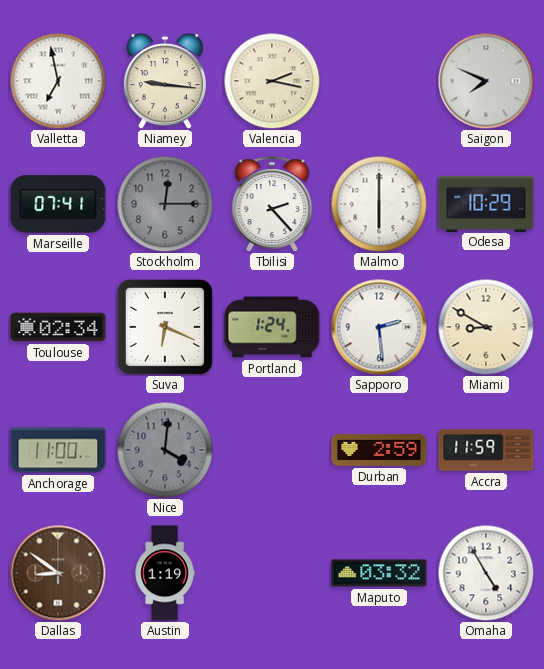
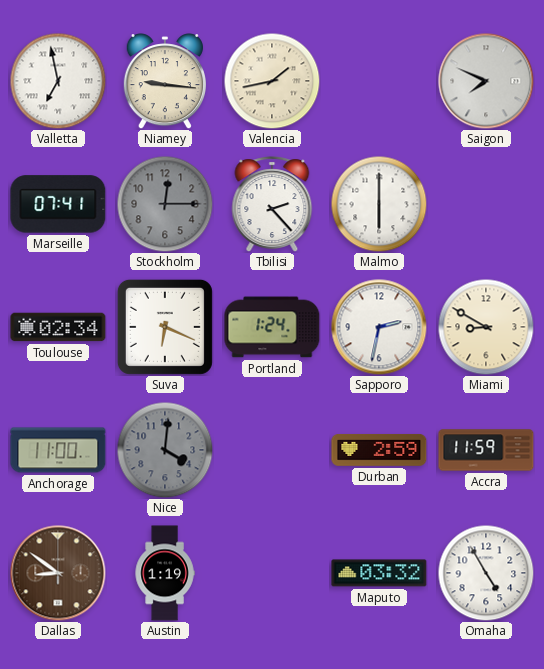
Valencia: 2:17 -> 1:43 (272, 81)
Odesa: 10:29 -> none (486, 203)
Sapporo: 2:29 -> 2:32 (379, 327)
